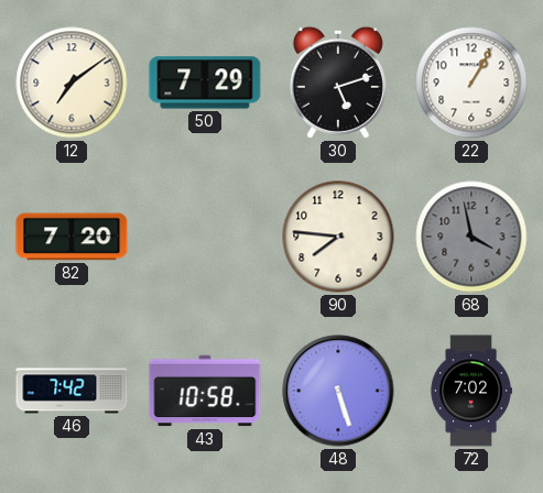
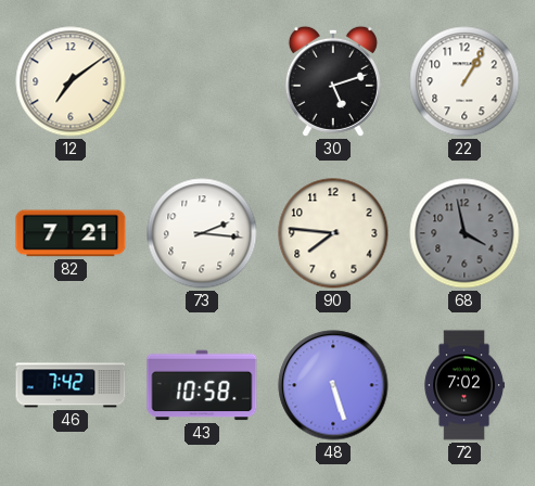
50: 7:29 -> none (205, 83)
82: 7:20 -> 7:21 (71, 233)
73: none -> 2:16 (202, 233)
